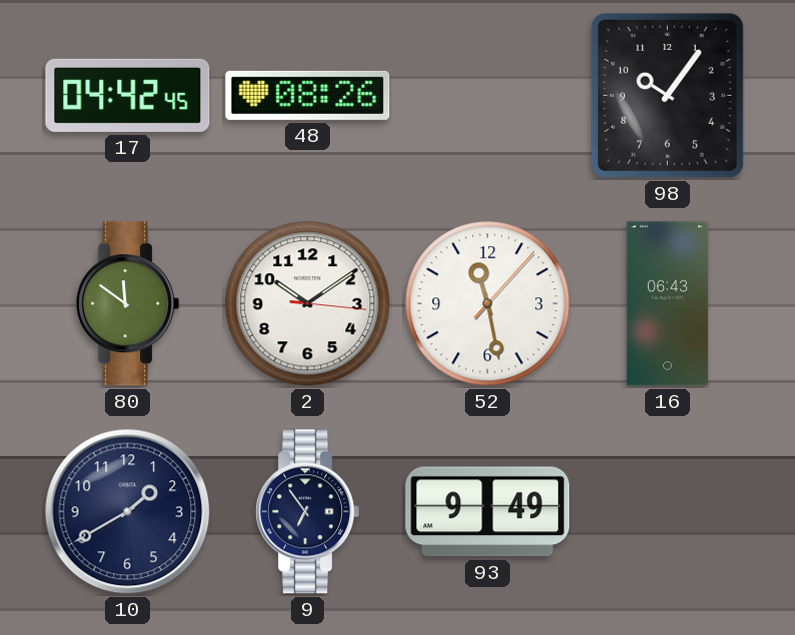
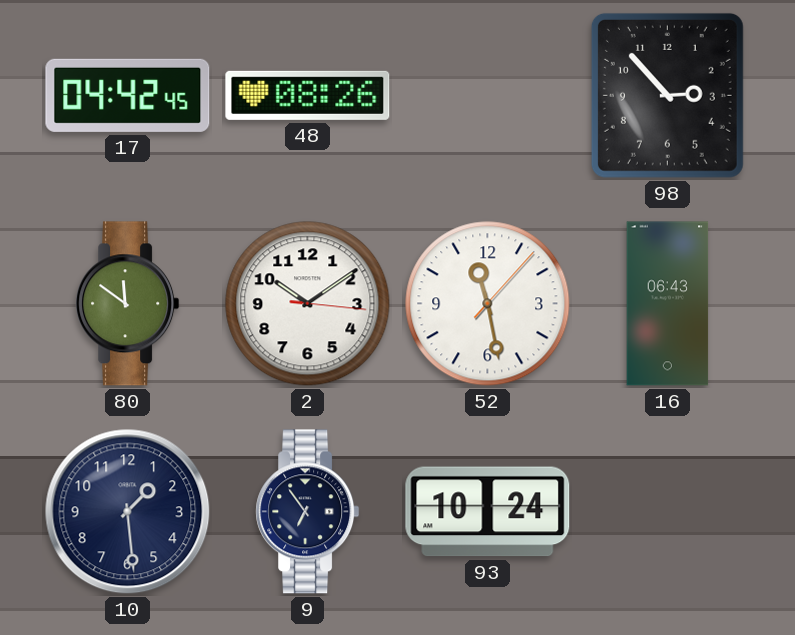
98: 10:06 -> 2:53 (667, 95)
10: 1:40 -> 1:29 (128, 512)
93: 9:49 -> 10:24 (488, 512)
